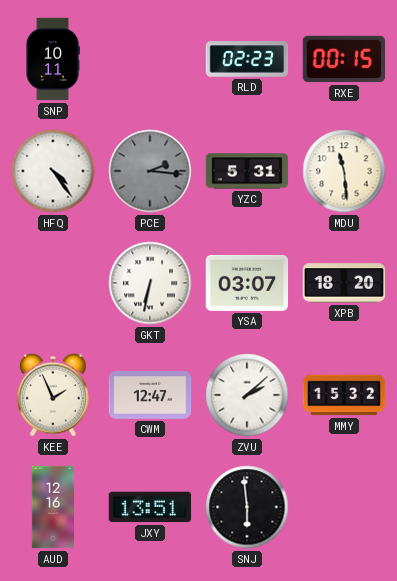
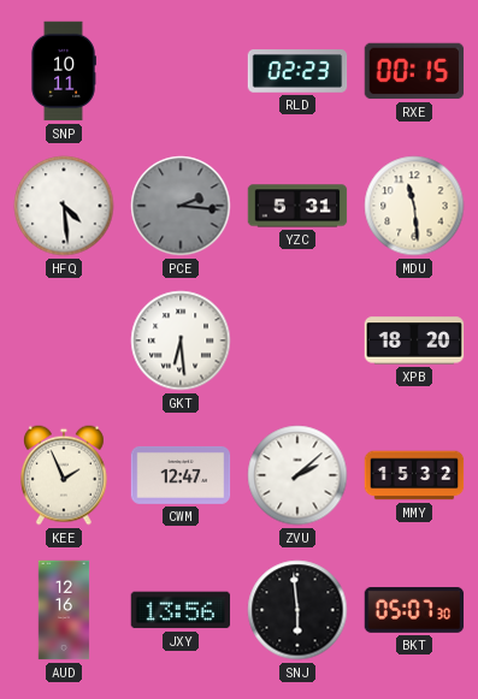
HFQ: 4:24 -> 4:29 (64, 206)
GKT: 6:32 -> 6:29 (181, 340)
YSA: 03:07 -> none (247, 283)
JXY: 13:51 -> 13:56 (181, 610)
BKT: none -> 05:07 (414, 610)
